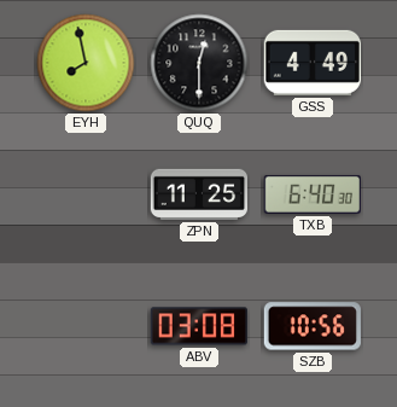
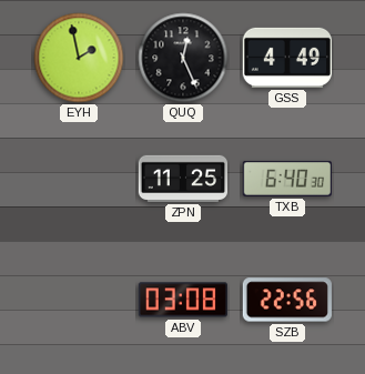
EYH: 7:58 -> 1:58 (79, 58)
QUQ: 12:30 -> 12:26 (183, 58)
SZB: 10:56 -> 22:56 (287, 300)
